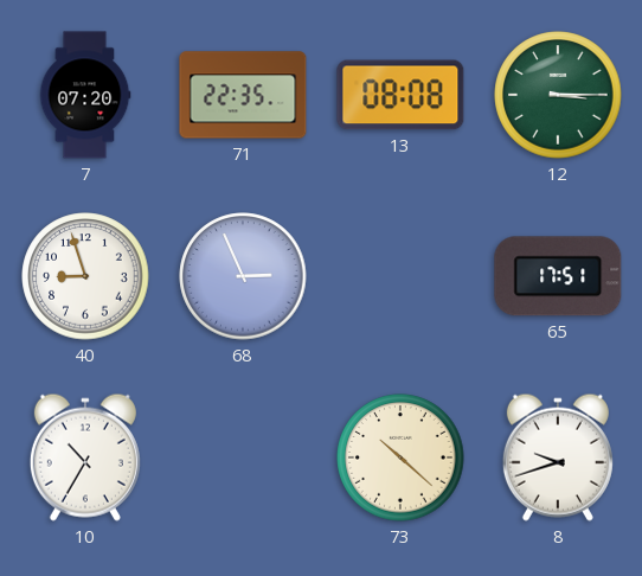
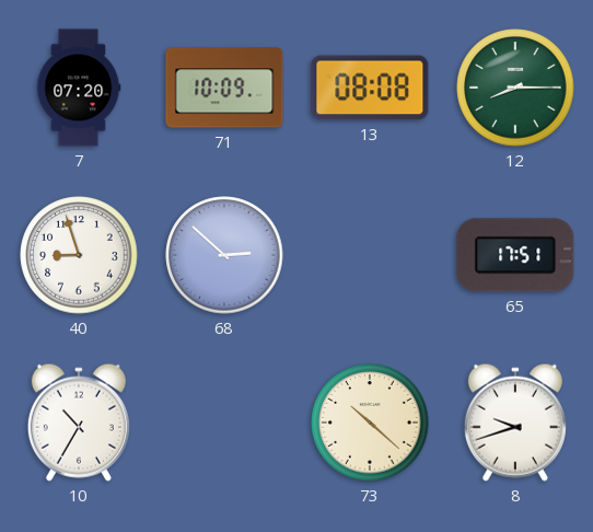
71: 22:35 -> 10:09 (224, 88)
12: 3:15 -> 8:15 (515, 88)
68: 2:56 -> 2:52 (224, 255)
